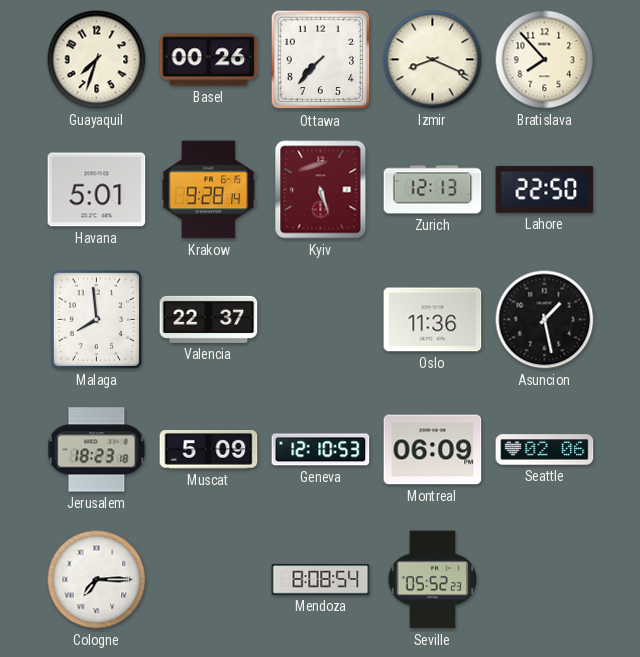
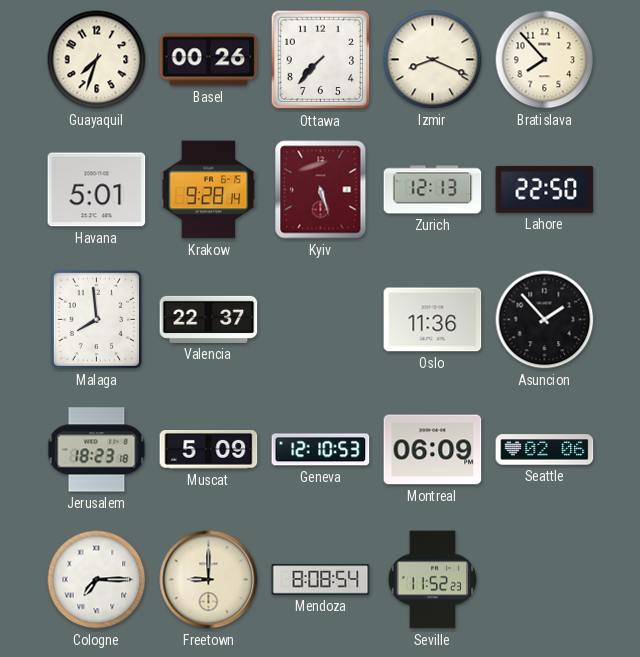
Asuncion: 1:28 -> 1:53 (545, 320)
Freetown: none -> 9:00 (209, 580)
Seville: 05:52 -> 11:52 (433, 580)
